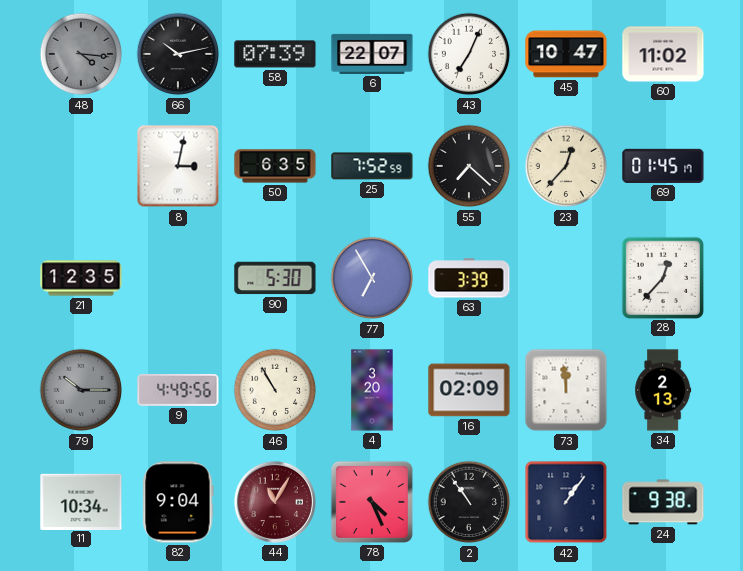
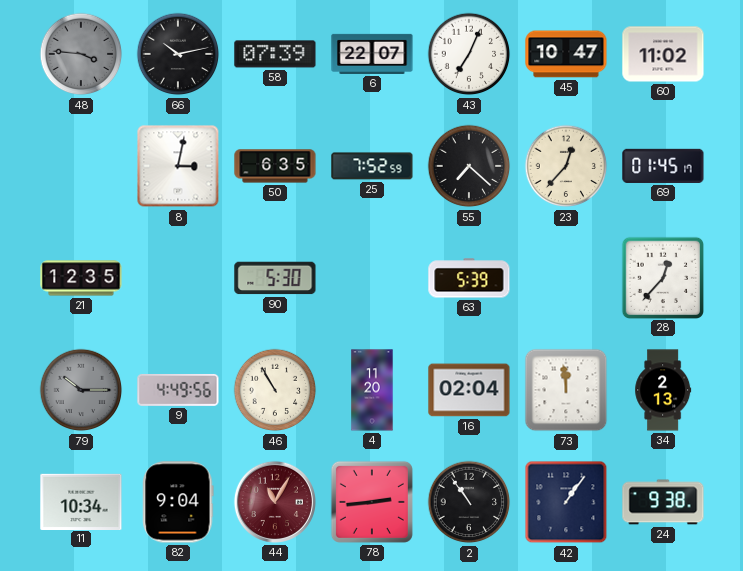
48: 4:16 -> 3:46 (81, 54)
77: 6:55 -> none (372, 278)
63: 3:39 -> 5:39 (469, 278)
4: 3:20 -> 11:20 (372, 390)
16: 02:09 -> 02:04 (469, 390)
78: 4:26 -> 2:44 (372, 502)
